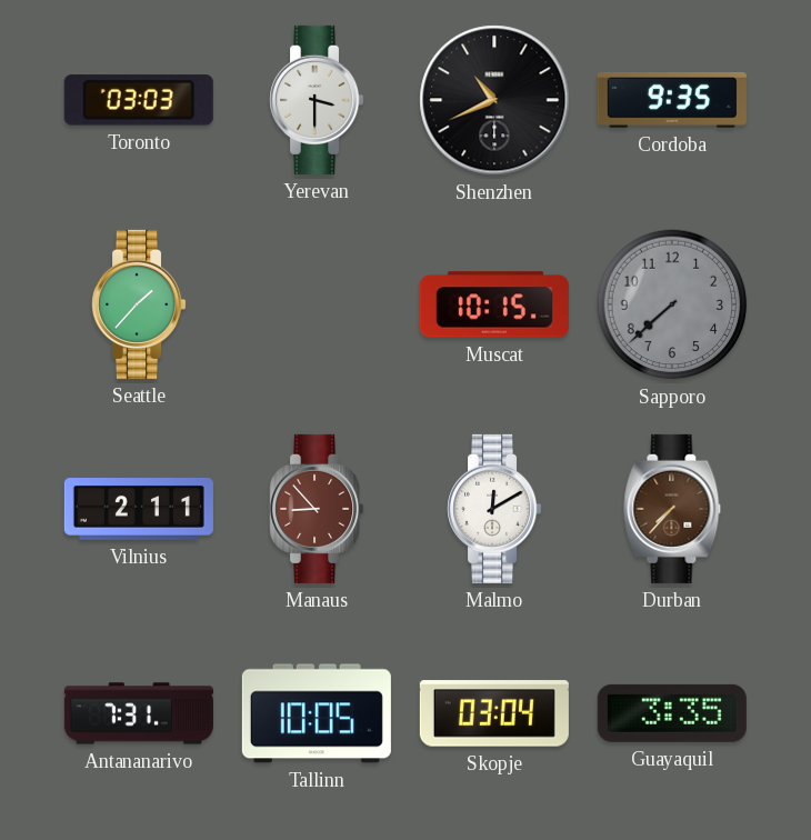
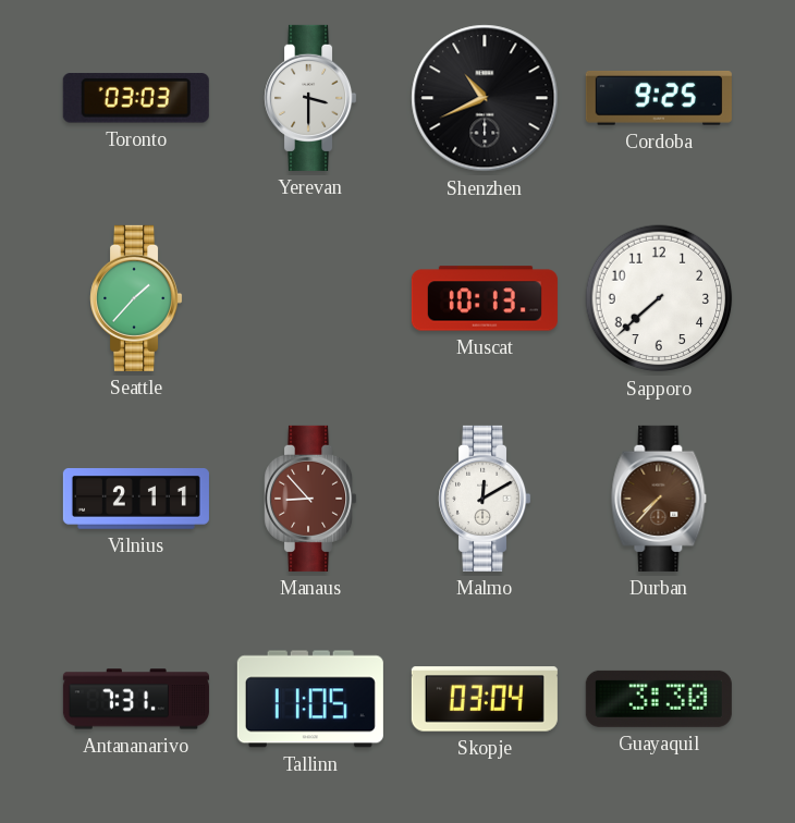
Cordoba: 9:35 -> 9:25 (659, 98)
Muscat: 10:15 -> 10:13 (485, 298)
Sapporo dial: grey -> white (659, 298)
Tallinn: 10:05 -> 11:05 (310, 699)
Guayaquil: 3:35 -> 3:30 (659, 699)
